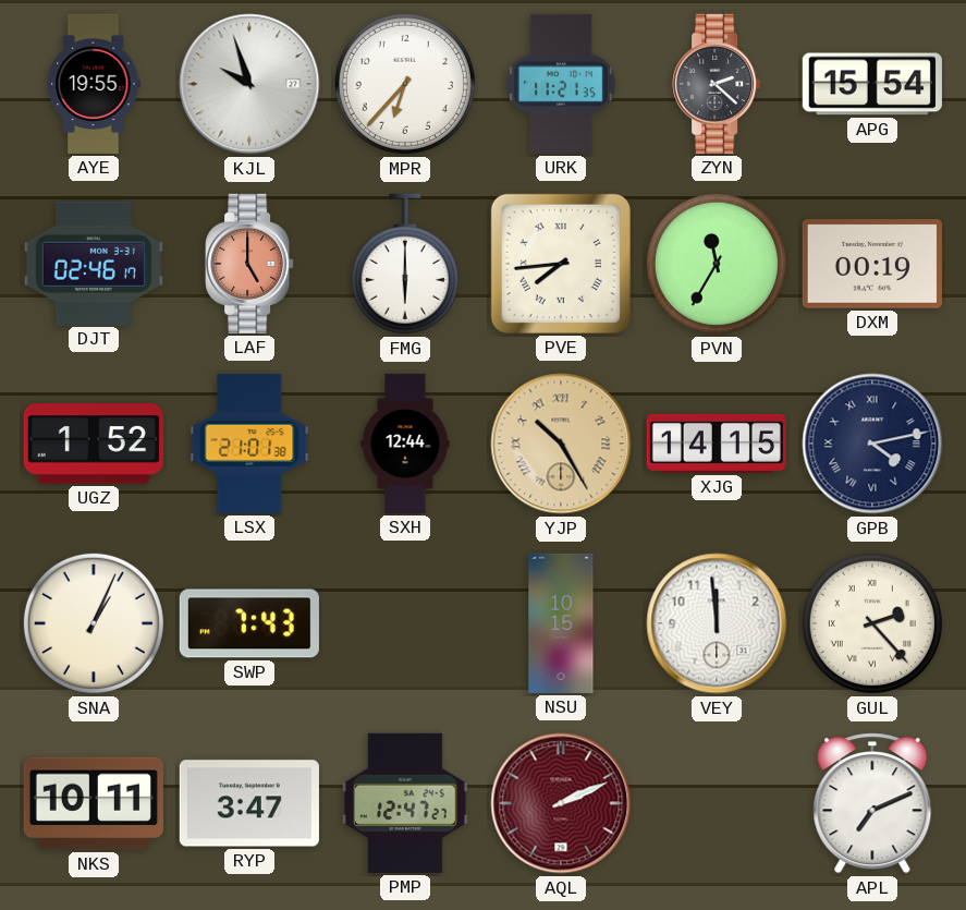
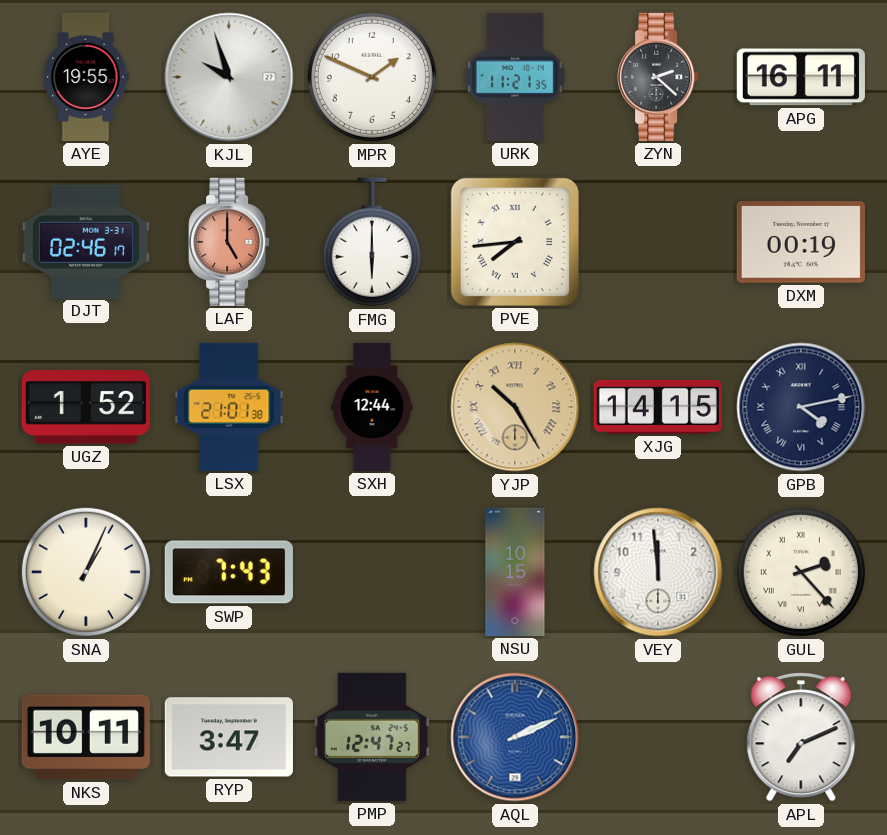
MPR: 6:37 -> 1:49 (372, 77)
APG: 15:54 -> 16:11 (801, 77)
PVN: 11:35 -> none (717, 264)
AQL dial: burgundy -> blue (515, 737)
